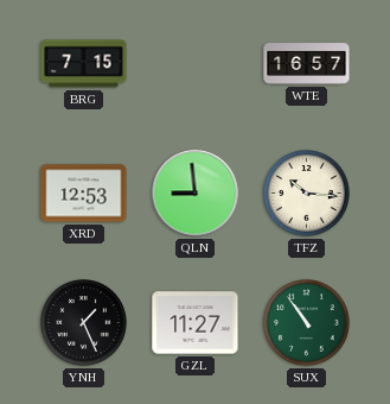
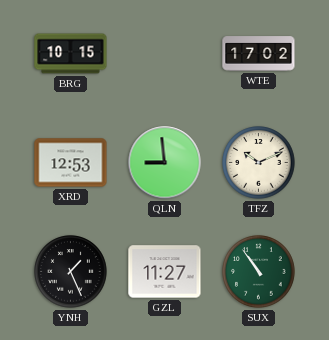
BRG: 7:15 -> 10:15 (71, 54)
WTE: 16:57 -> 17:02 (259, 54)
TFZ: 10:16 -> 10:11 (259, 163)
